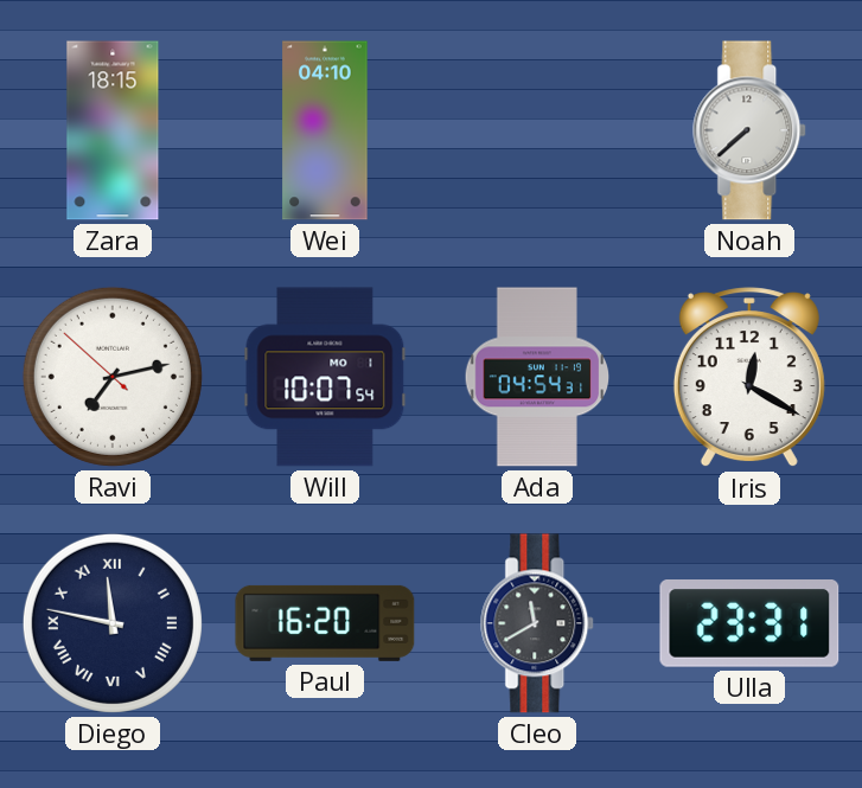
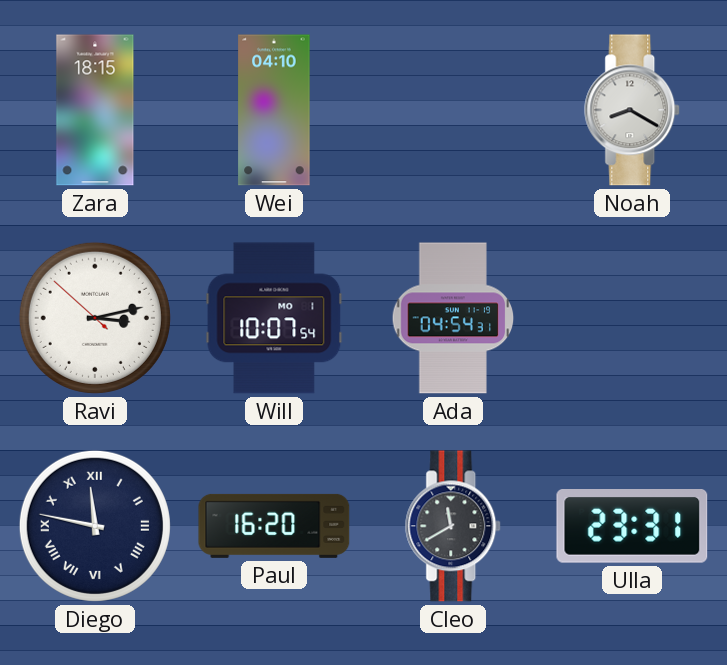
Noah: 7:38 -> 8:20 (633, 110)
Ravi: 7:12 -> 3:12 (95, 318)
Iris: 12:20 -> none (749, 378)
